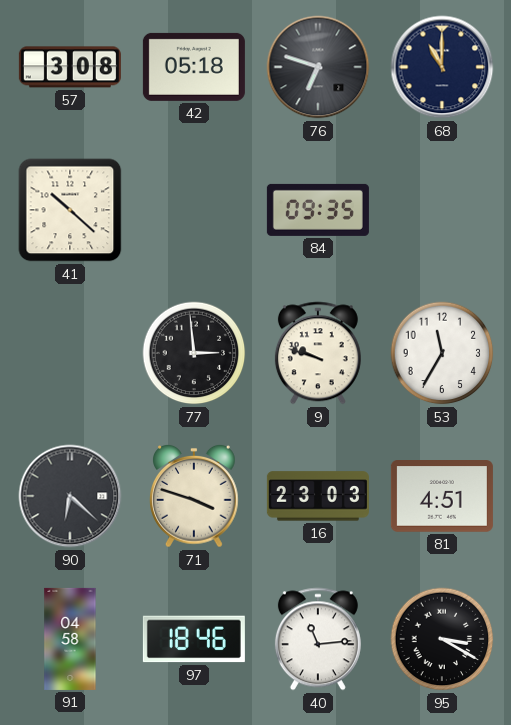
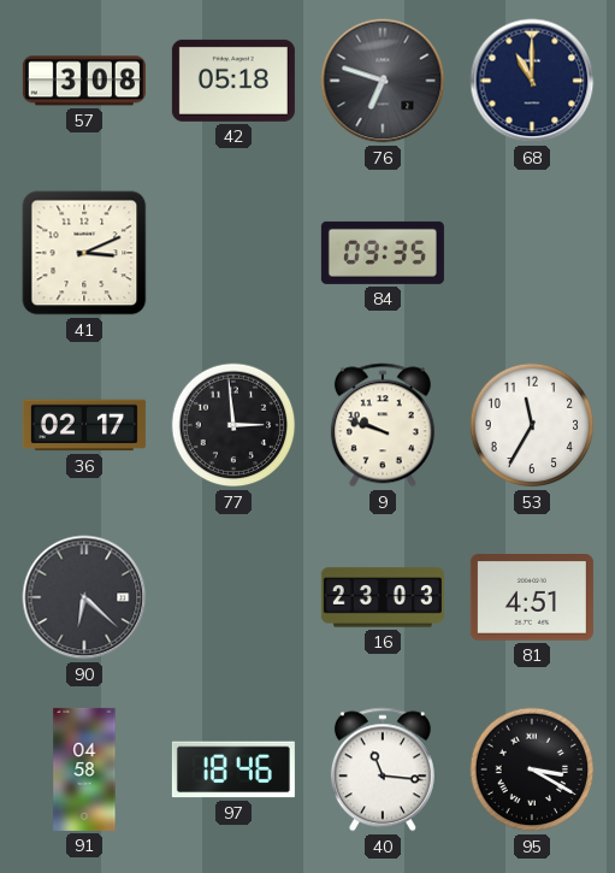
41: 10:22 -> 3:11 (84, 253)
36: none -> 02:17 (84, 425)
71: 3:48 -> none (195, 496)
40: 11:14 -> 11:16 (383, 769)
